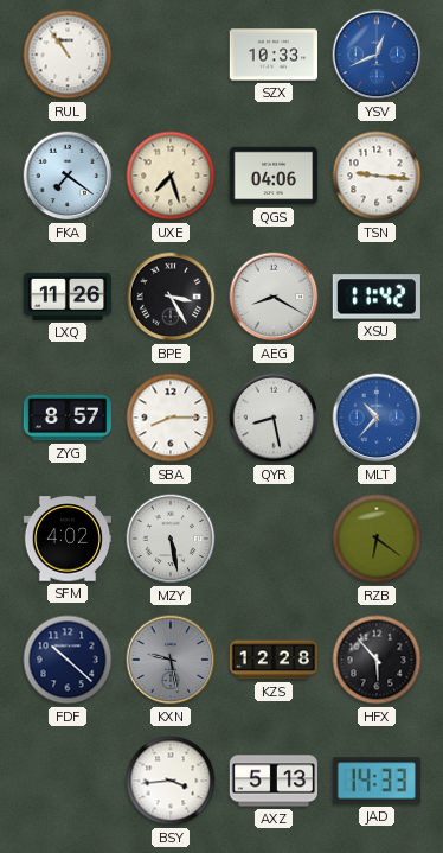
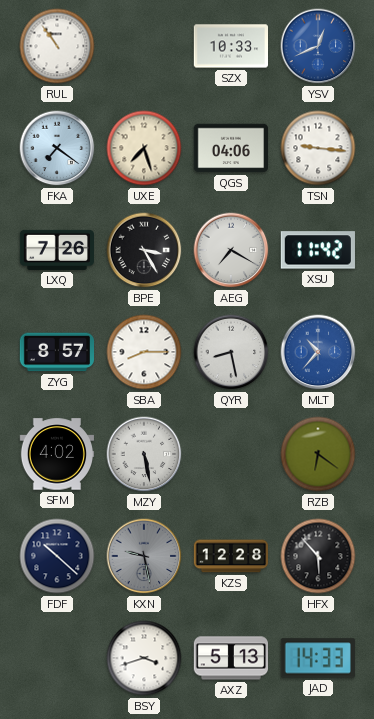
LXQ: 11:26 -> 7:26 (56, 250)
AEG: 8:20 -> 7:20 (231, 250)
BSY: 3:44 -> 3:42 (144, 658)
